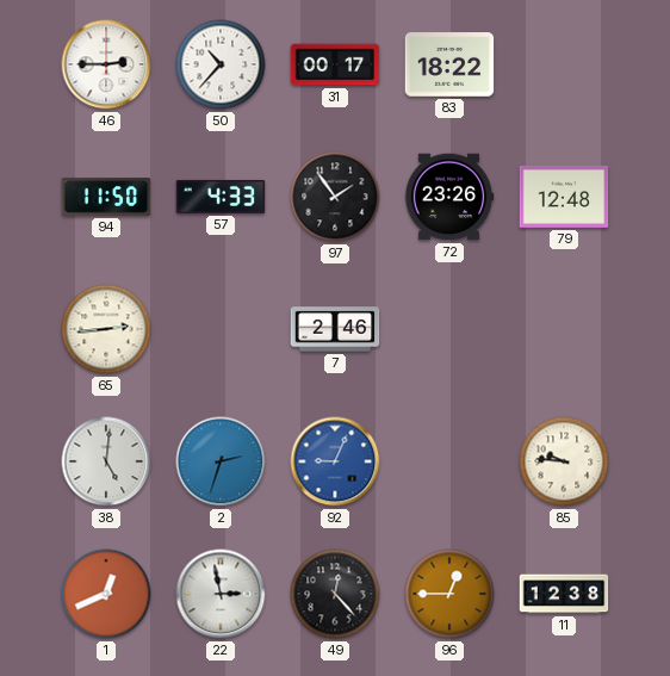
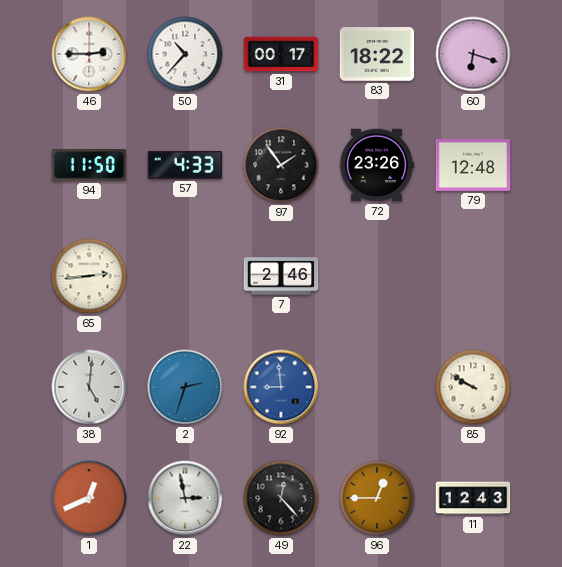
60: none -> 6:18 (473, 54)
92: 9:04 -> 8:59 (281, 387)
85: 9:46 -> 9:50 (473, 387)
11: 12:38 -> 12:43 (473, 498)
